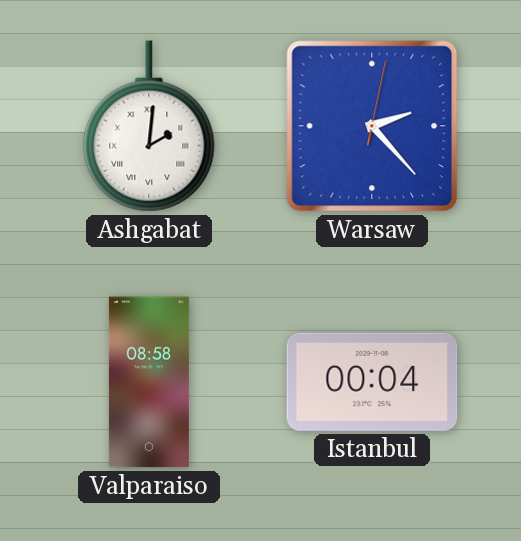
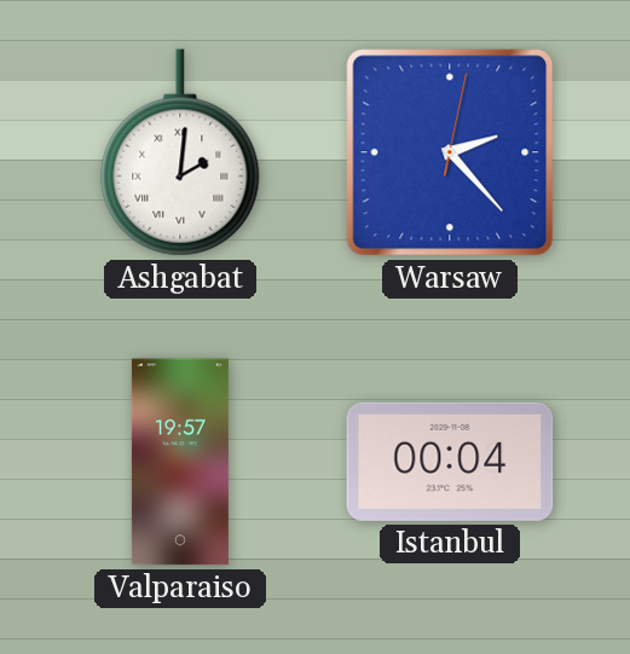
Valparaiso: 08:58 -> 19:57 (180, 462)
